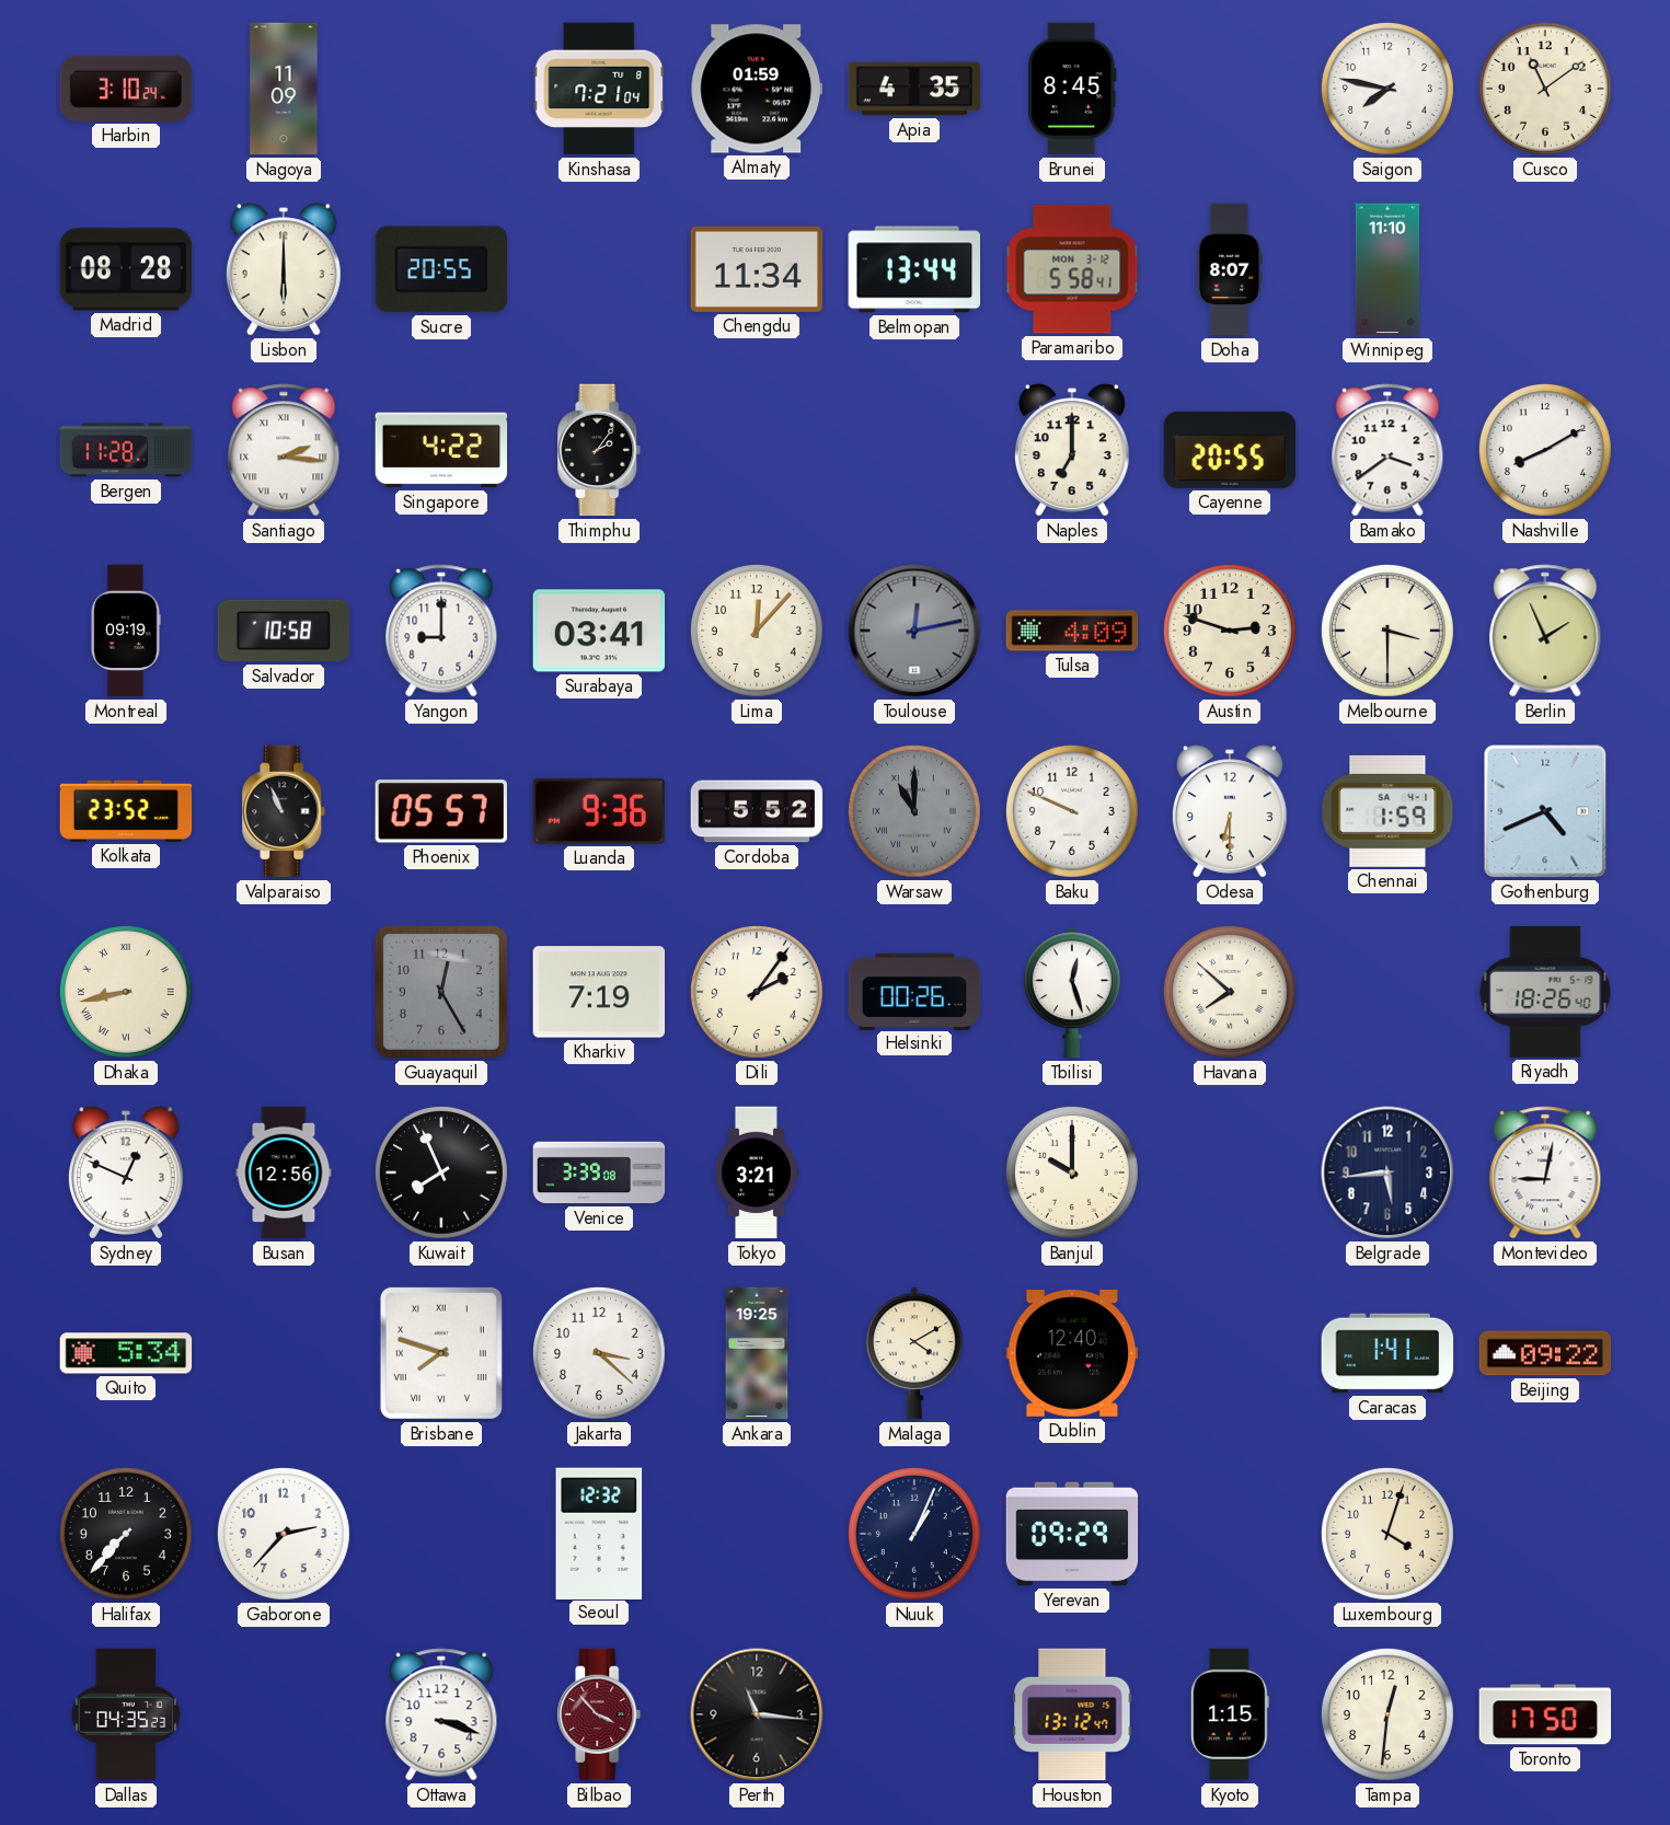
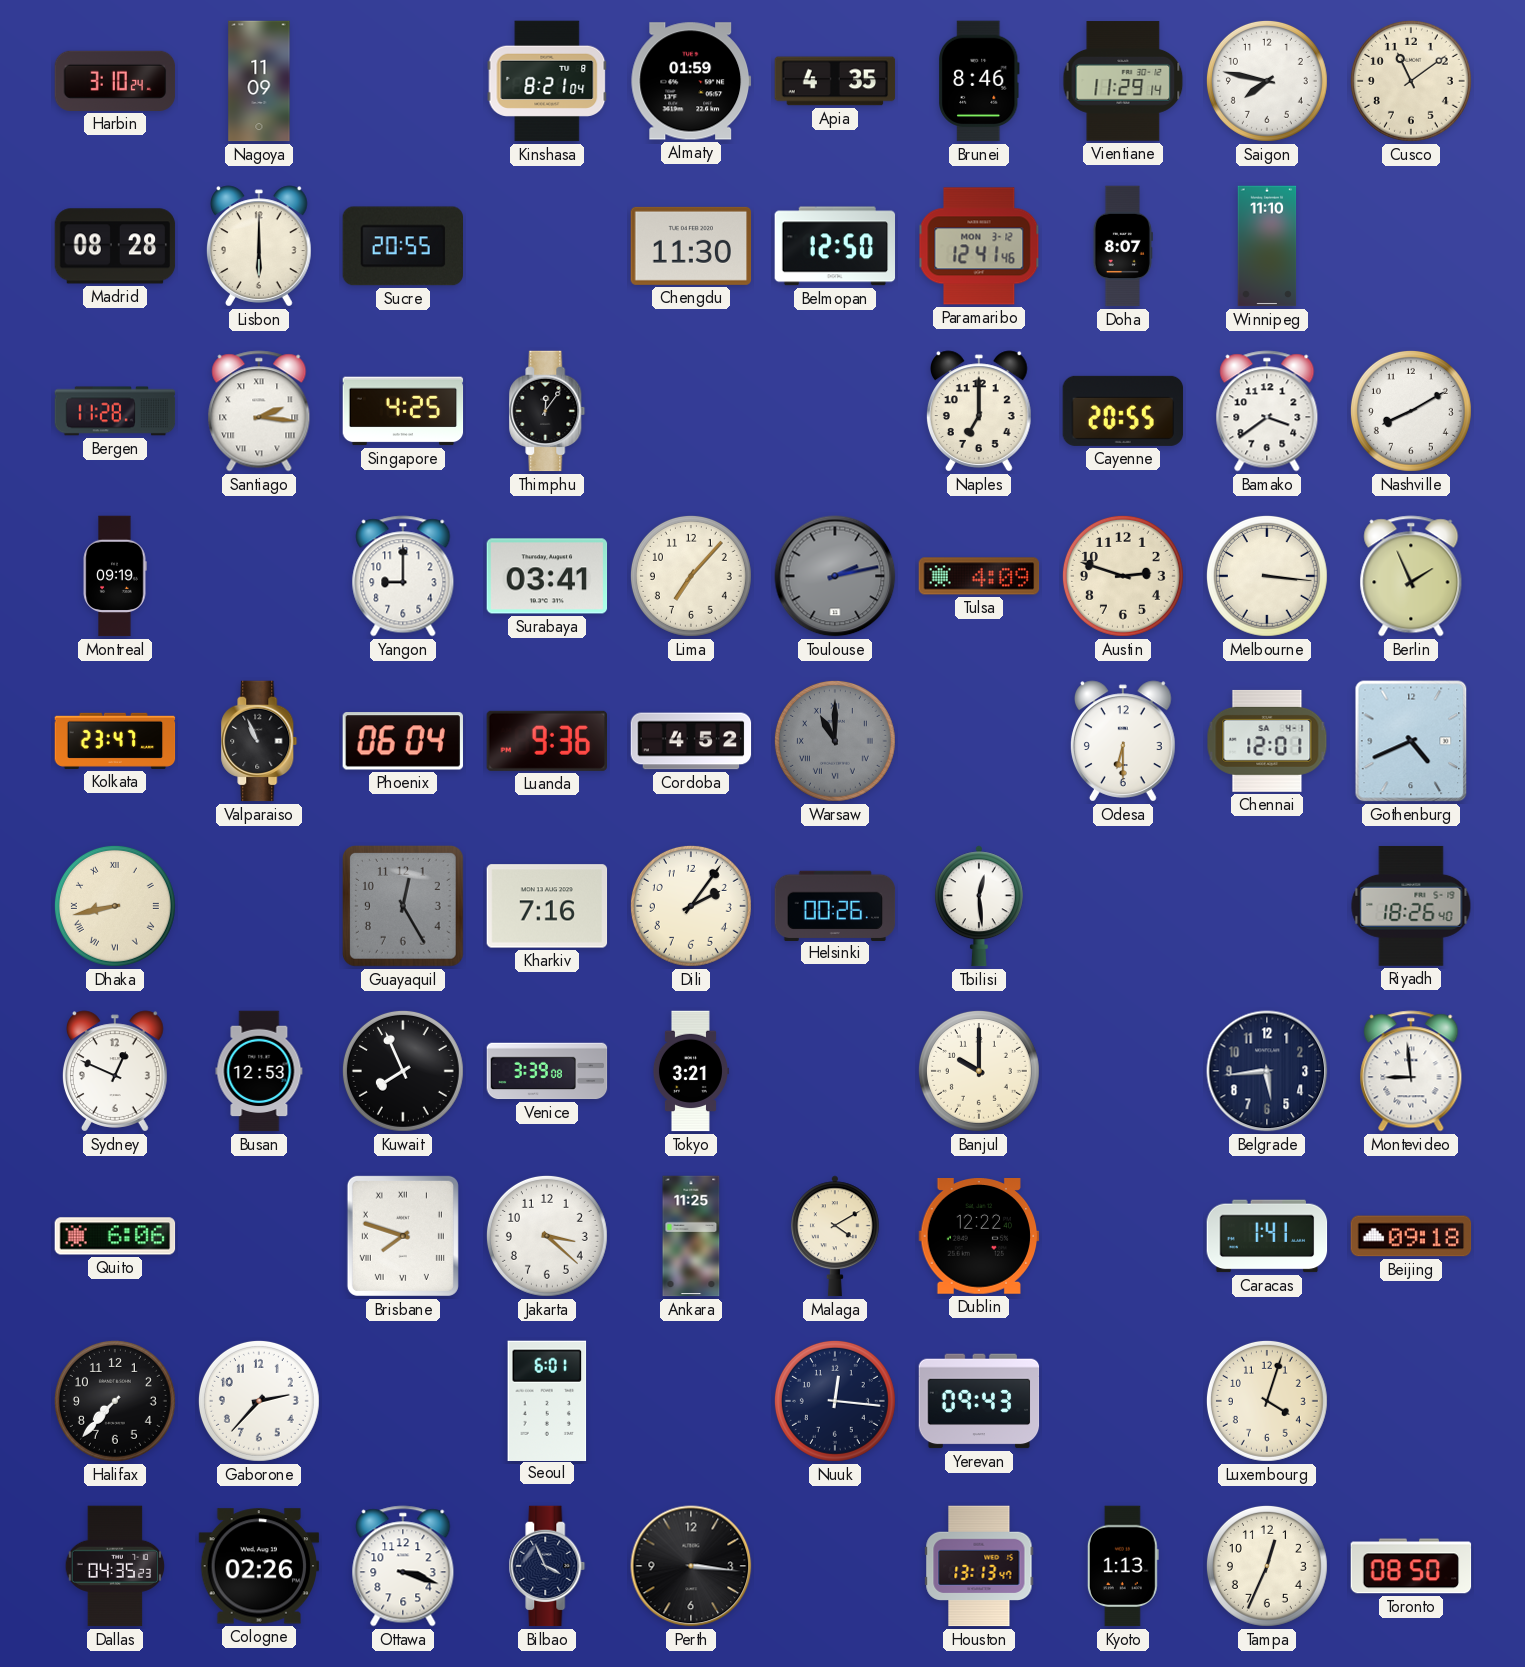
Kinshasa: 7:21 -> 8:21 (547, 81)
Brunei: 8:45 -> 8:46 (979, 81)
Vientiane: none -> 11:29 (1123, 81)
Chengdu: 11:34 -> 11:30 (691, 246)
Belmopan: 13:44 -> 12:50 (835, 246)
Paramaribo: 5:58 -> 12:41 (979, 246)
Singapore: 4:22 -> 4:25 (403, 411)
Thimphu: 2:06 -> 12:06 (547, 411)
Salvador: 10:58 -> none (284, 631)
Lima: 12:07 -> 7:07 (691, 576)
Toulouse: 12:13 -> 2:13 (835, 576)
Melbourne: 3:30 -> 3:16 (1267, 576)
Kolkata: 23:52 -> 23:47 (115, 741)
Phoenix: 05:57 -> 06:04 (403, 741)
Cordoba: 5:52 -> 4:52 (691, 741)
Baku: 9:49 -> none (1072, 811)
Chennai: 1:59 -> 12:01 (1267, 741)
Kharkiv: 7:19 -> 7:16 (547, 906)
Tbilisi: 12:27 -> 12:29 (979, 906)
Havana: 7:52 -> none (1230, 992)
Busan: 12:56 -> 12:53 (259, 1071)
Montevideo: 9:02 -> 8:59 (1411, 1071)
Quito: 5:34 -> 6:06 (115, 1236)
Ankara: 19:25 -> 11:25 (691, 1236)
Dublin: 12:40 -> 12:22 (979, 1237)
Beijing: 09:22 -> 09:18 (1411, 1236)
Seoul: 12:32 -> 6:01 (547, 1400)
Nuuk: 1:04 -> 12:16 (835, 1401)
Yerevan: 09:29 -> 09:43 (979, 1401)
Cologne: none -> 02:26 (259, 1566)
Bilbao: 3:53 -> 3:56 (547, 1566)
Bilbao dial: burgundy -> navy (547, 1566)
Perth: 11:16 -> 3:16 (691, 1566)
Houston: 13:12 -> 13:13 (979, 1566)
Kyoto: 1:15 -> 1:13 (1123, 1566)
Tampa: 12:31 -> 12:34 (1267, 1566)
Toronto: 17:50 -> 08:50 (1411, 1566)
